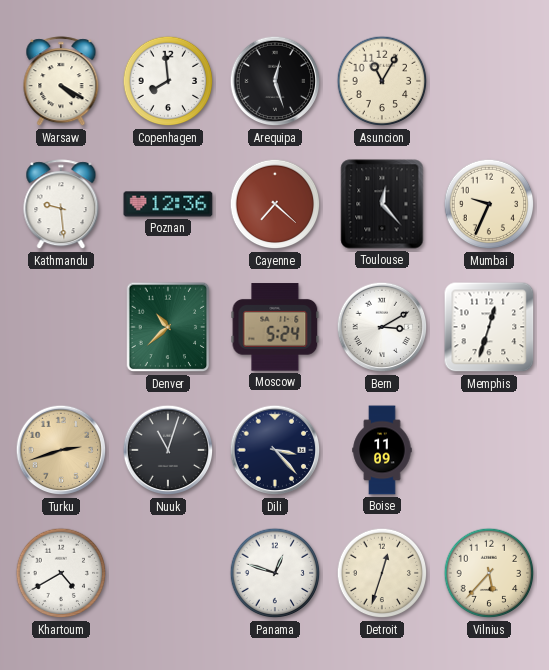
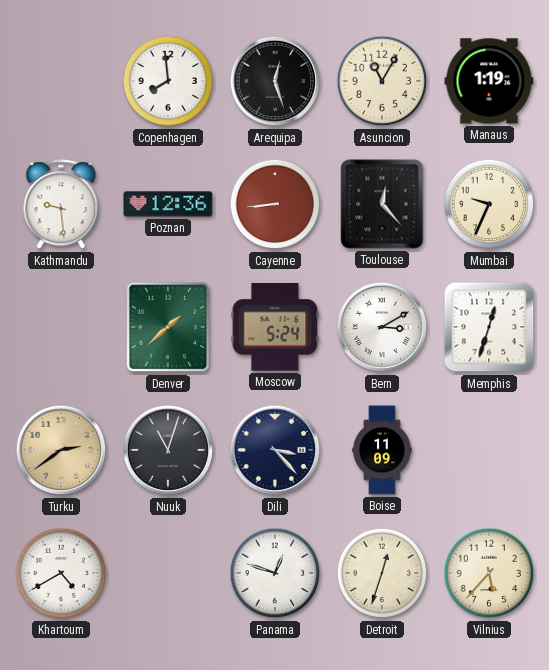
Warsaw: 4:20 -> none (61, 82)
Manaus: none -> 1:19 (489, 81)
Cayenne: 7:22 -> 8:44 (275, 204)
Denver: 10:38 -> 1:38 (168, 327)
Turku: 2:42 -> 2:39 (61, 450)
